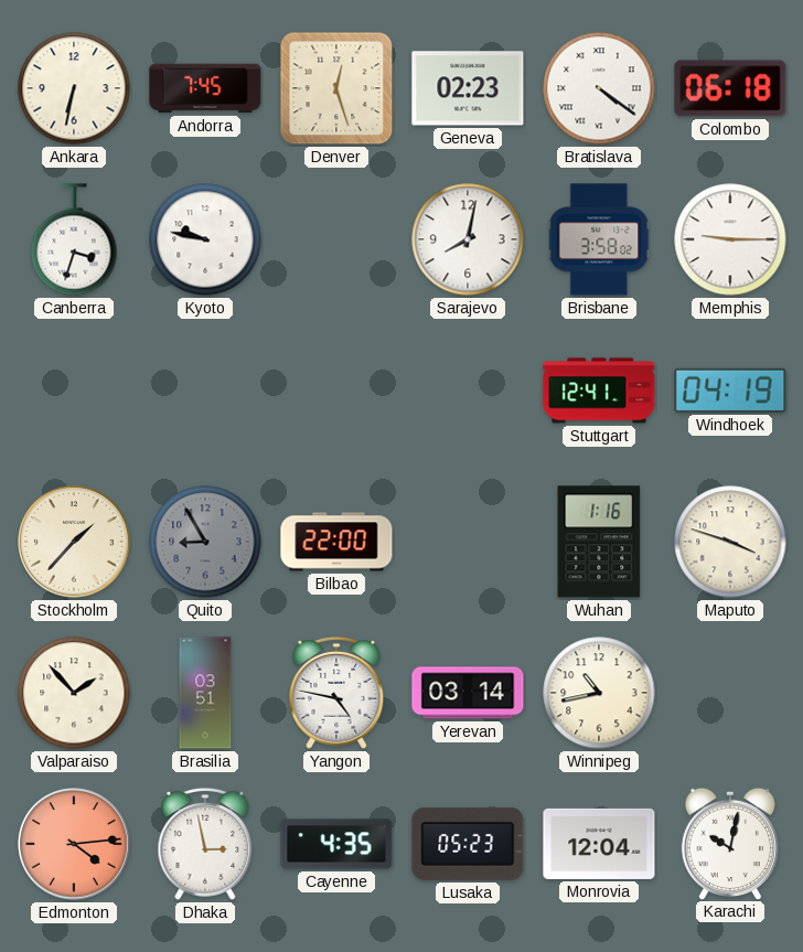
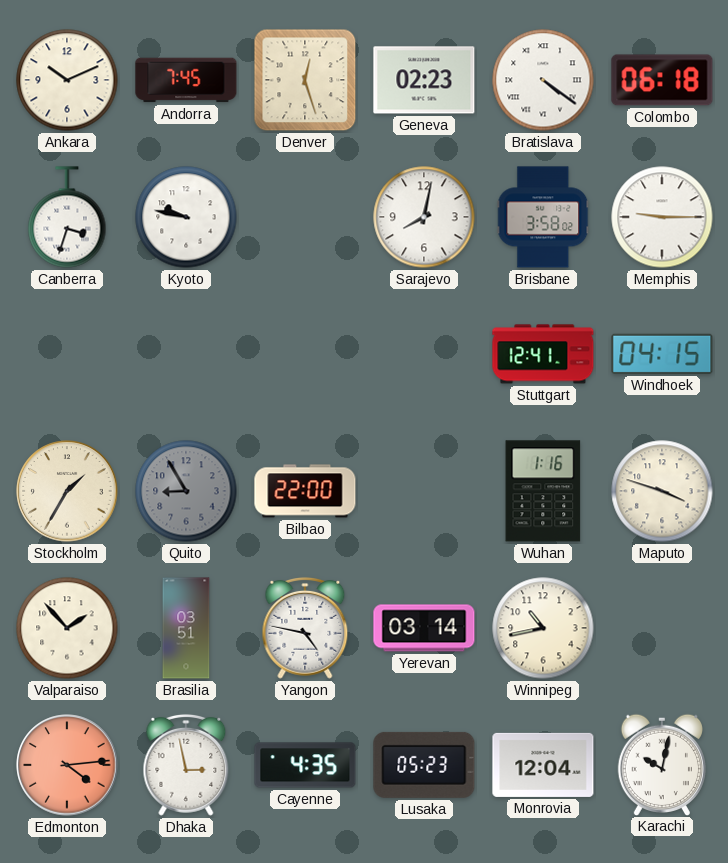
Ankara: 6:32 -> 10:11 (67, 80)
Windhoek: 04:19 -> 04:15 (662, 354)
Stockholm: 1:37 -> 1:35 (67, 491)
